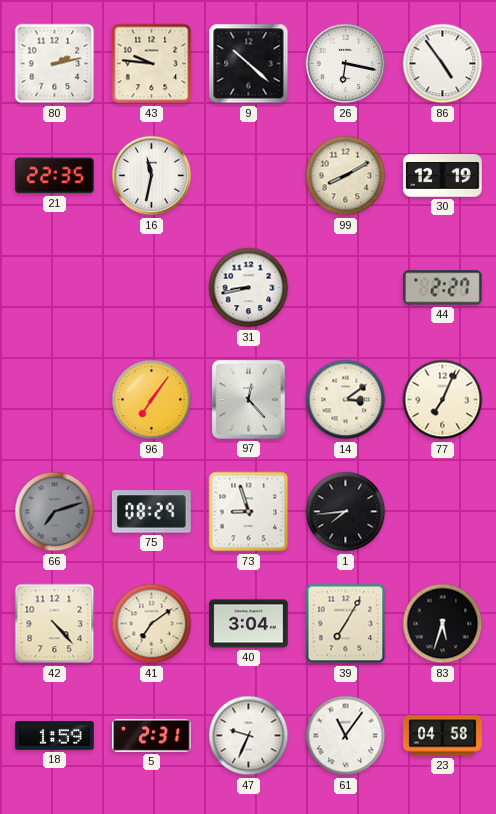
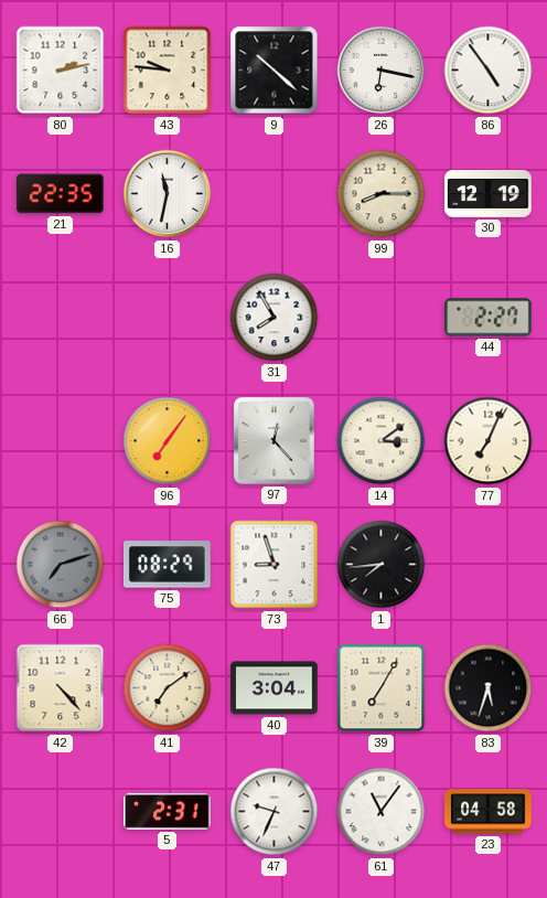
99: 8:10 -> 8:15 (382, 194)
31: 8:43 -> 7:55 (275, 318)
18: 1:59 -> none (55, 736)
